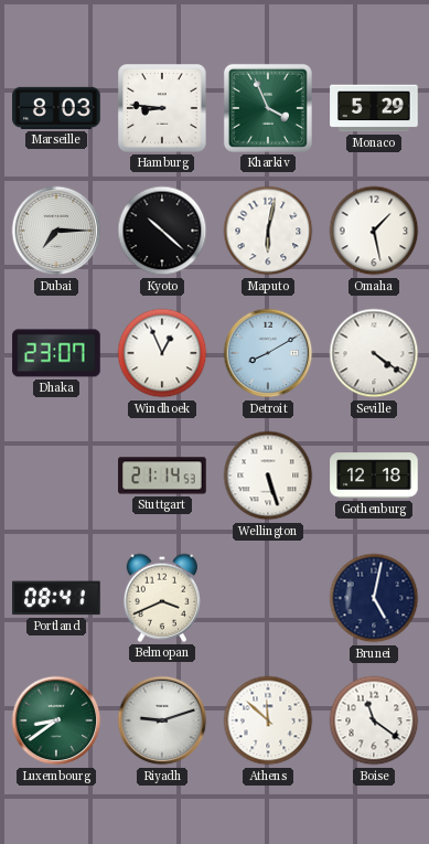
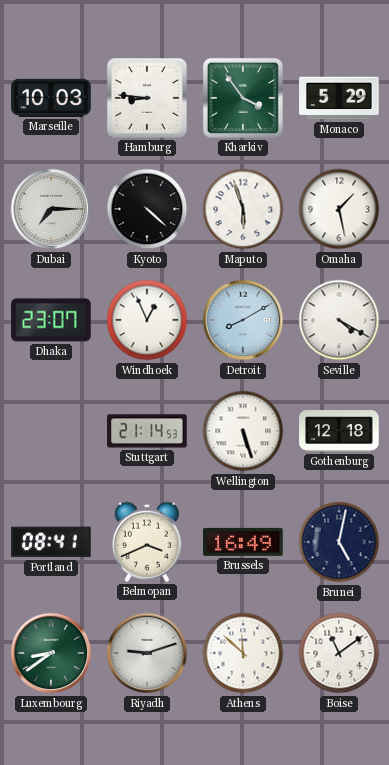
Marseille: 8:03 -> 10:03 (51, 98)
Kharkiv: 3:56 -> 3:54 (243, 98)
Kyoto: 10:22 -> 4:22 (147, 209)
Maputo: 6:02 -> 5:57 (243, 209)
Seville: 4:21 -> 4:20 (339, 320)
Brussels: none -> 16:49 (243, 542)
Boise: 11:21 -> 11:09 (339, 653)
